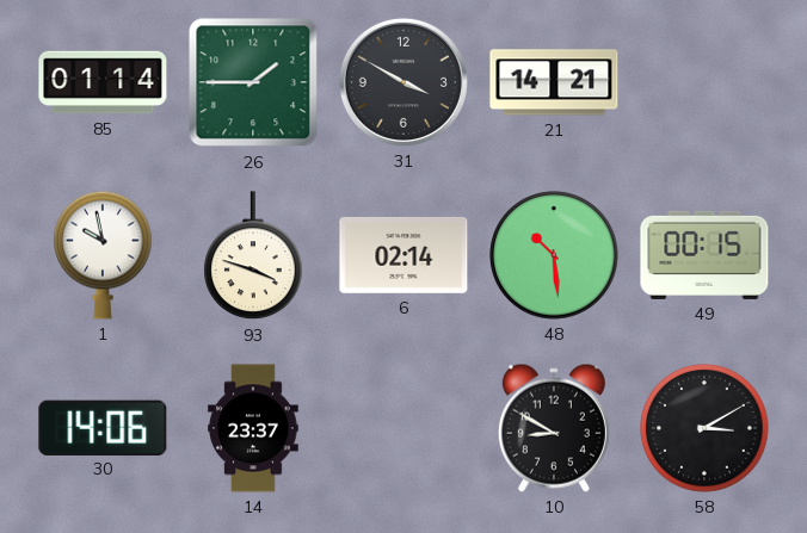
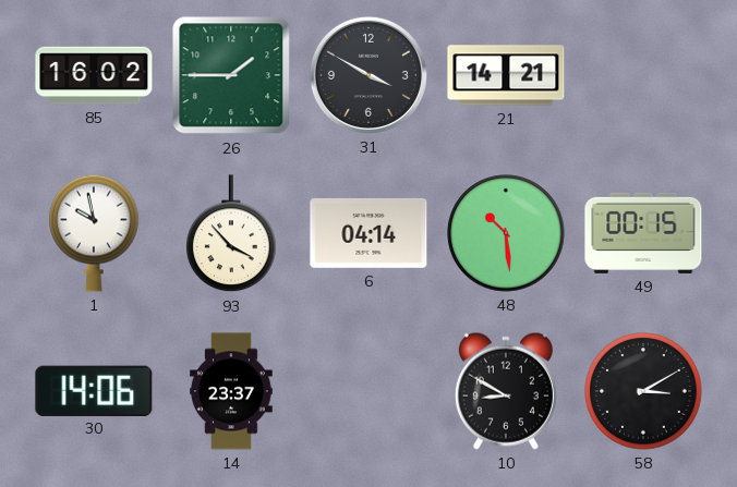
85: 01:14 -> 16:02 (94, 75)
93: 3:48 -> 3:53 (231, 234)
6: 02:14 -> 04:14 (368, 233)
